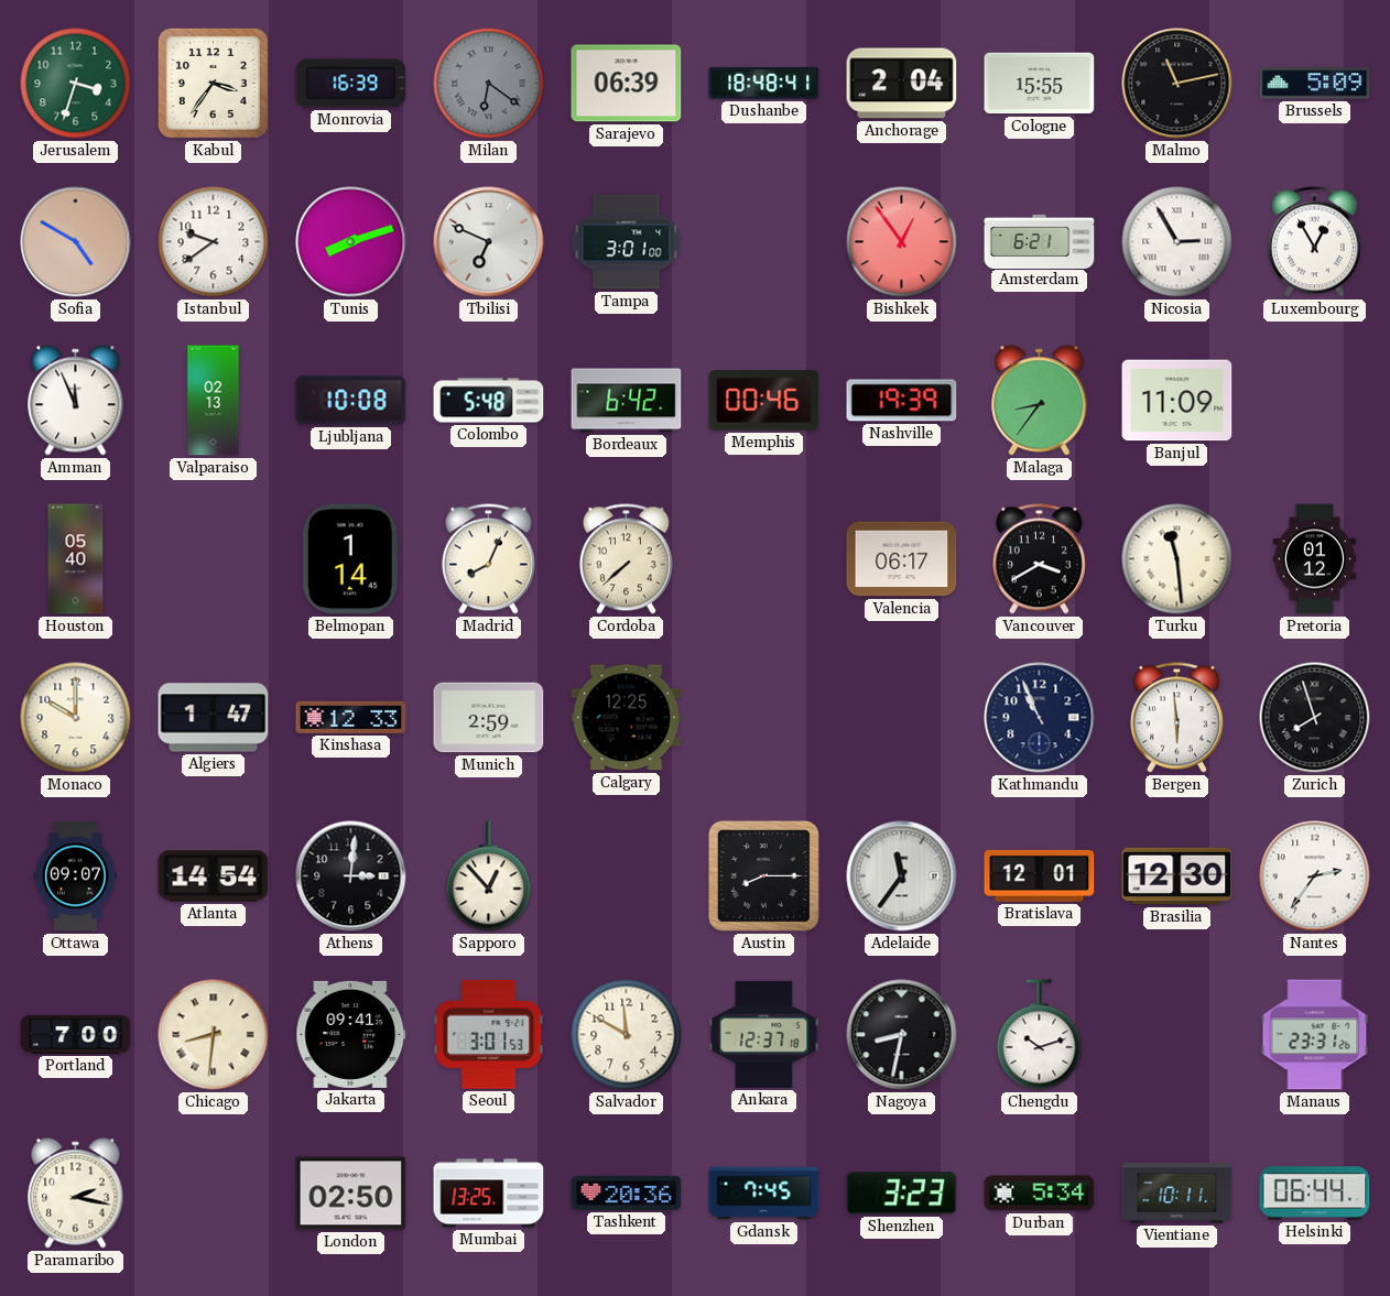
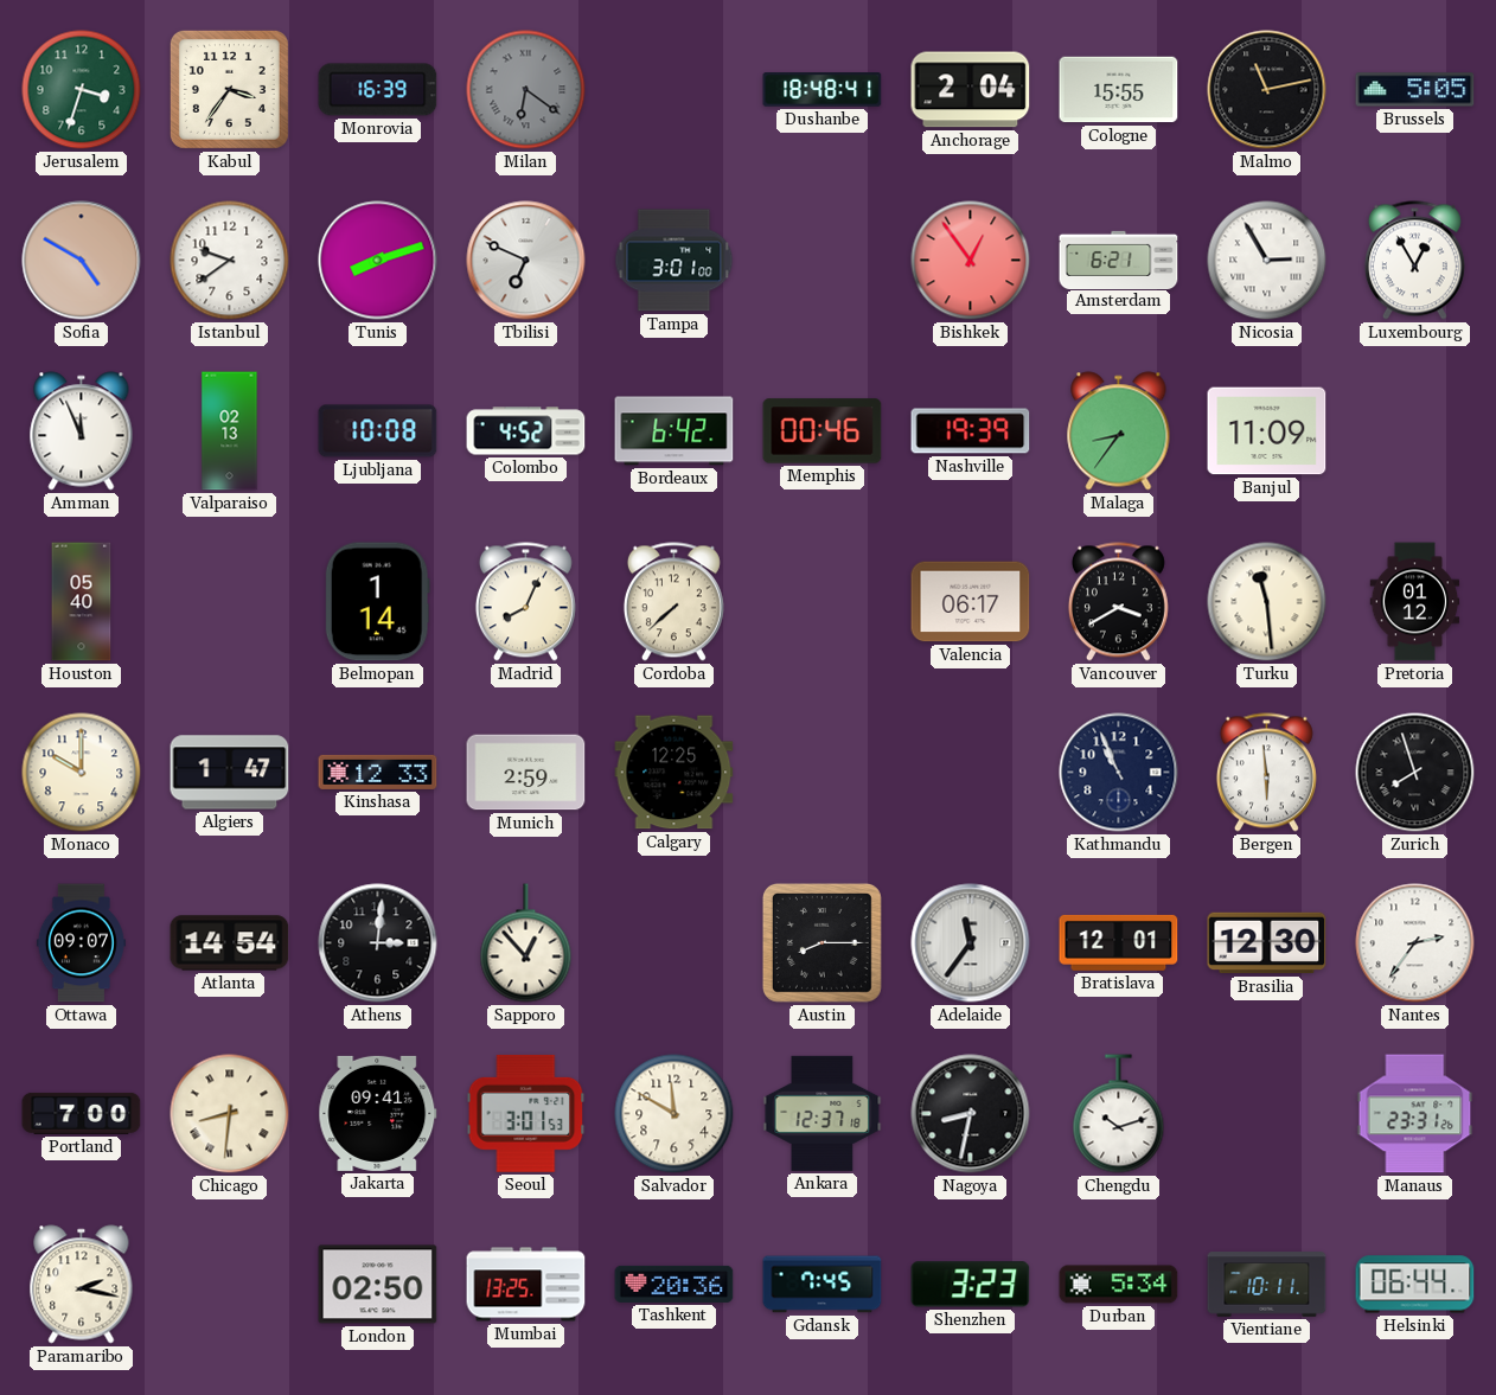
Sarajevo: 06:39 -> none (627, 84)
Brussels: 5:09 -> 5:05 (1415, 90)
Colombo: 5:48 -> 4:52 (526, 431)
